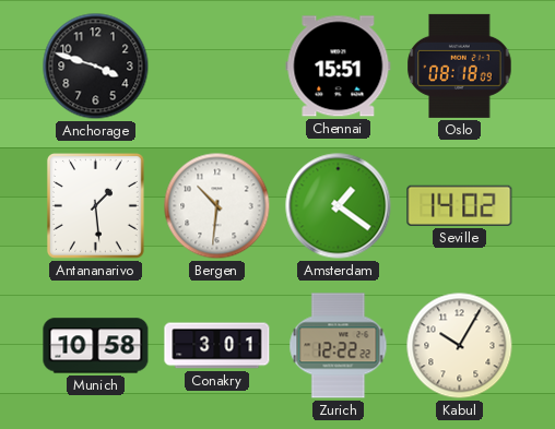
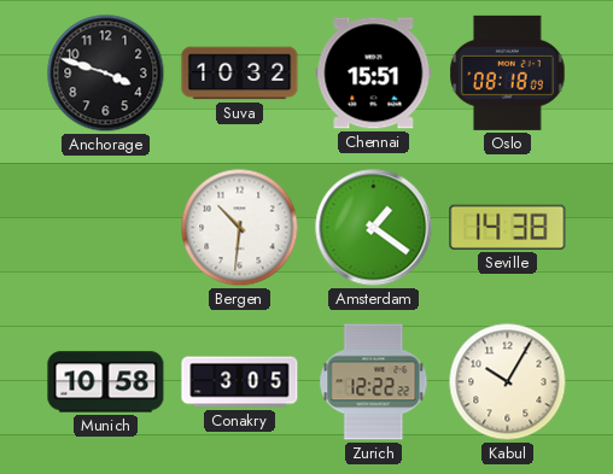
Suva: none -> 10:32 (240, 74)
Antananarivo: 1:29 -> none (96, 206)
Seville: 14:02 -> 14:38 (508, 227)
Conakry: 3:01 -> 3:05 (240, 382)
